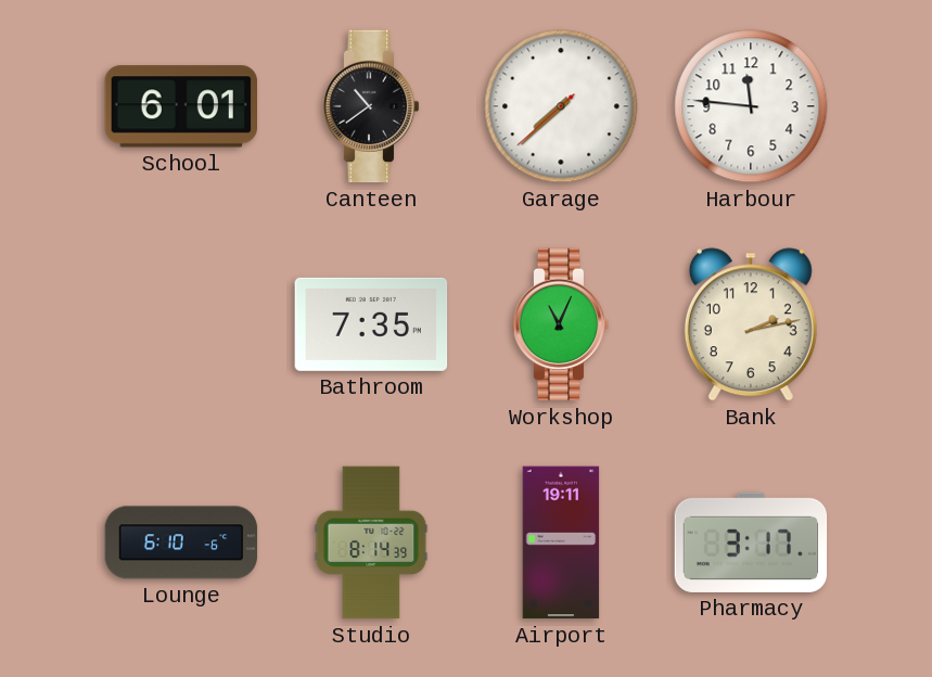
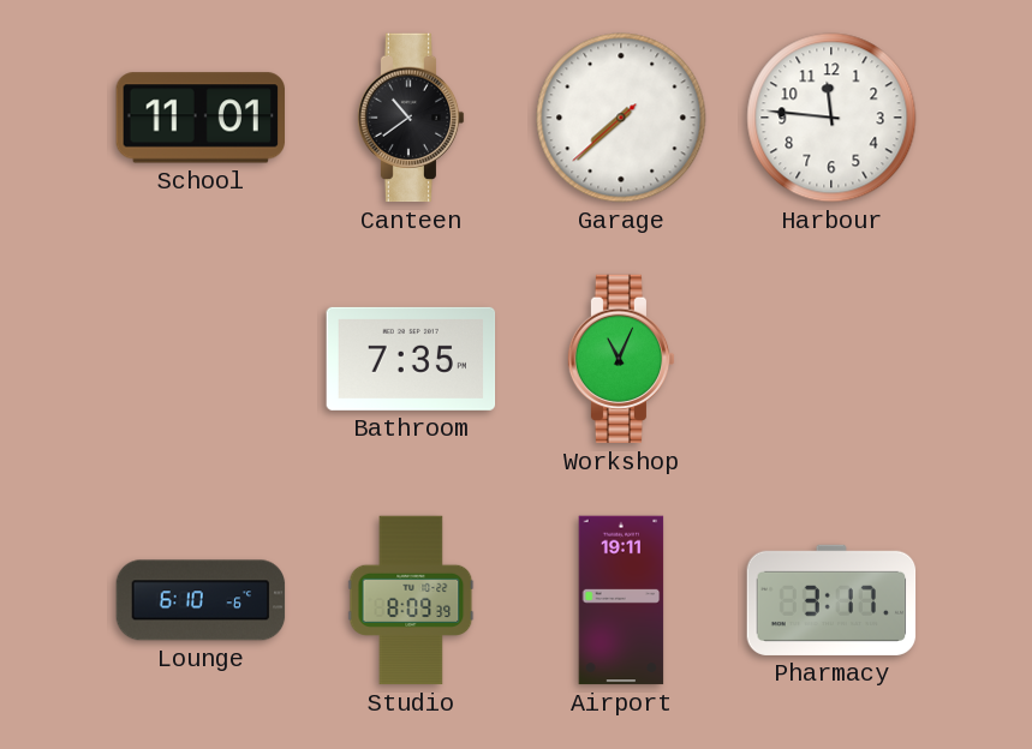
School: 6:01 -> 11:01 (199, 118)
Bank: 2:13 -> none (751, 324)
Studio: 8:14 -> 8:09 (411, 600)
